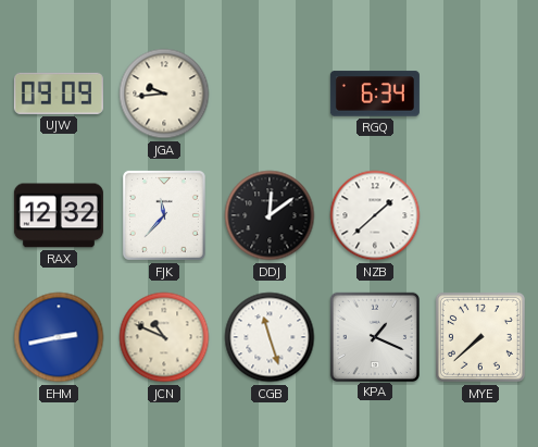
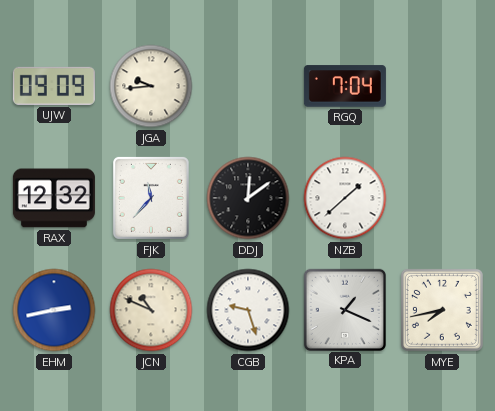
RGQ: 6:34 -> 7:04 (345, 86)
CGB: 11:27 -> 9:27 (248, 310)
MYE: 7:38 -> 7:43 (442, 310)
